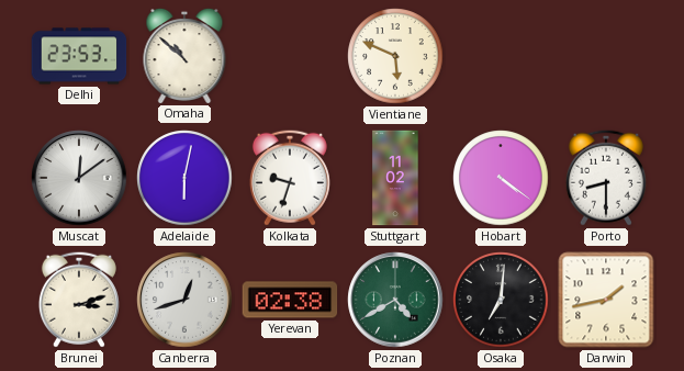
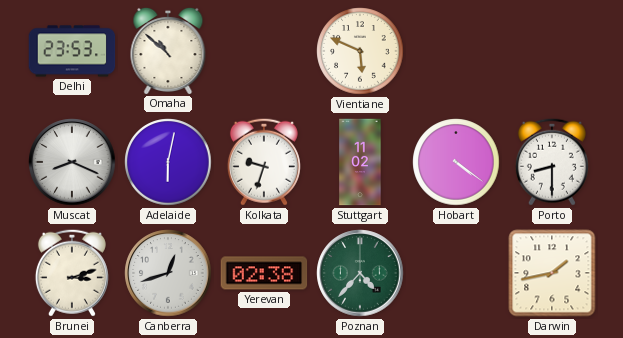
Muscat: 12:09 -> 8:19 (72, 162)
Poznan: 4:40 -> 4:37 (360, 273)
Osaka: 7:01 -> none (501, 300)
